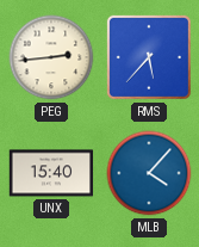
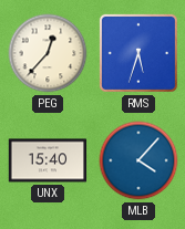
PEG: 2:44 -> 12:37 (48, 53)
RMS: 5:37 -> 5:33 (138, 53)
